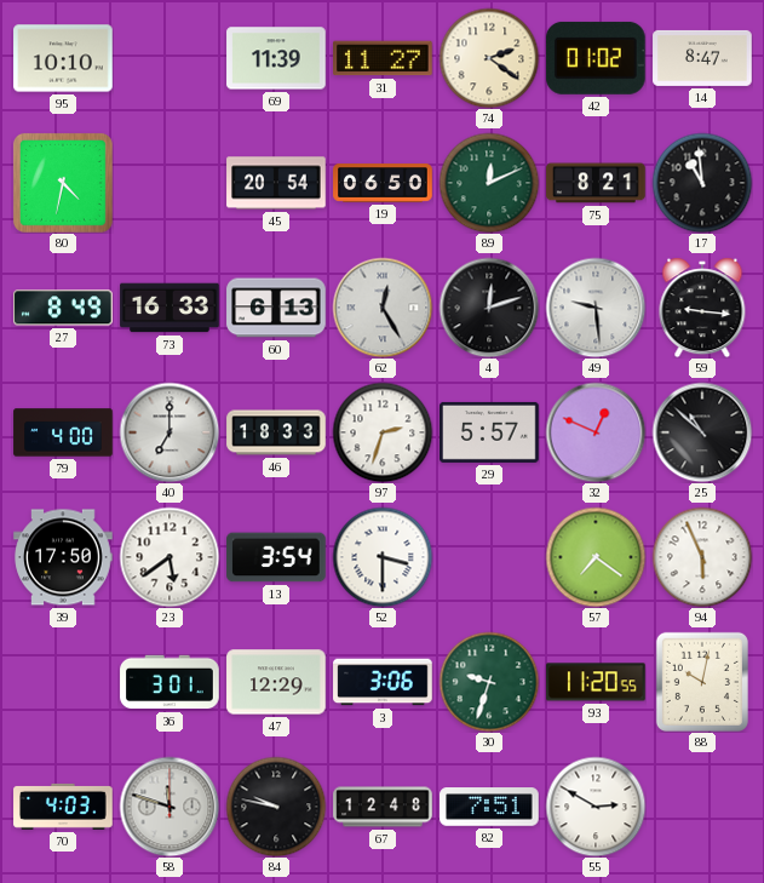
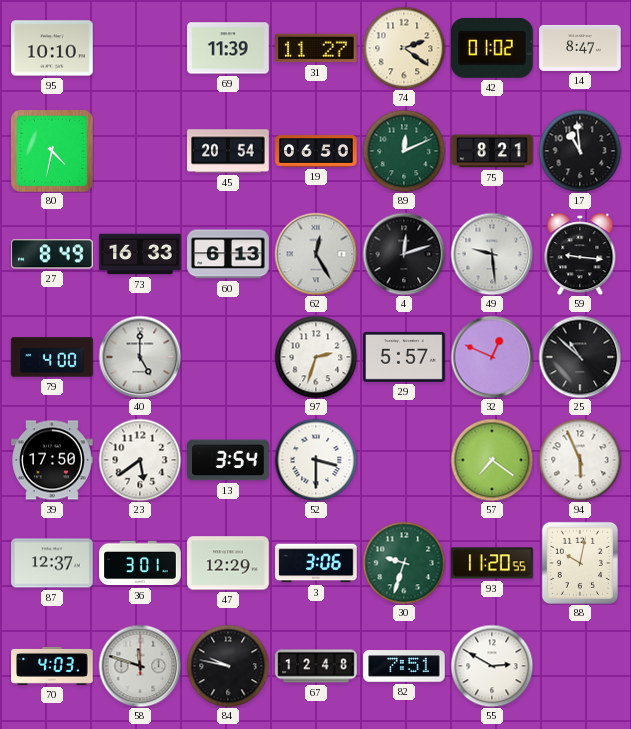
40: 7:00 -> 5:00 (140, 357)
46: 18:33 -> none (276, 432)
87: none -> 12:37 (52, 563)
